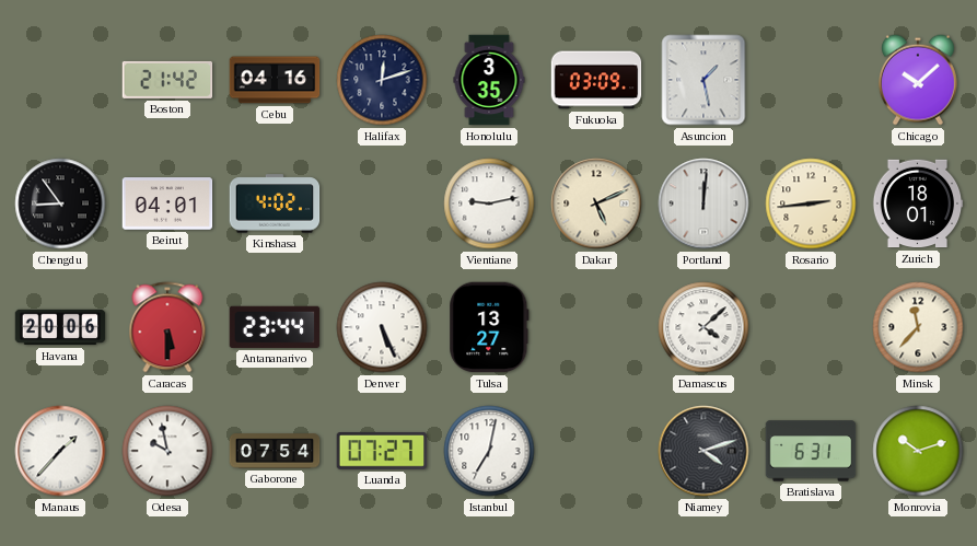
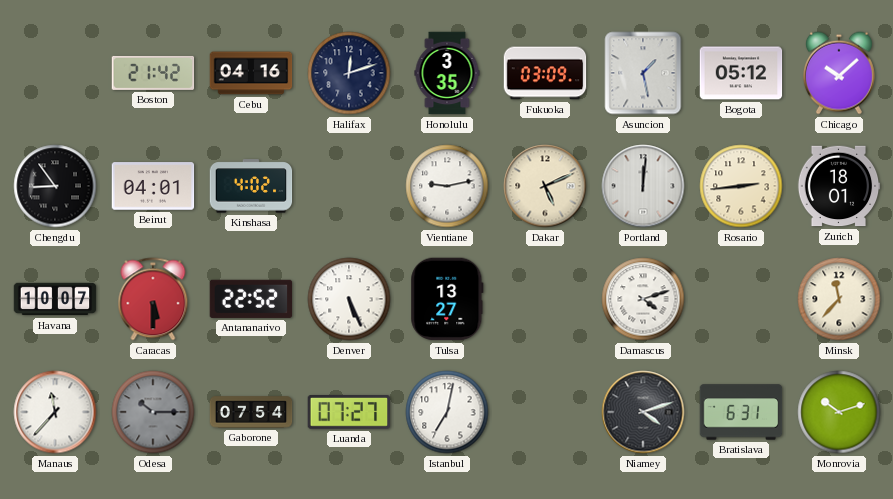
Bogota: none -> 05:12 (741, 73)
Havana: 20:06 -> 10:07 (55, 299)
Antananarivo: 23:44 -> 22:52 (251, 299)
Damascus: 4:08 -> 4:12 (643, 299)
Manaus: 1:37 -> 11:37 (55, 412)
Odesa: 9:58 -> 10:15 (153, 412)
Odesa dial: white -> grey (153, 412)
